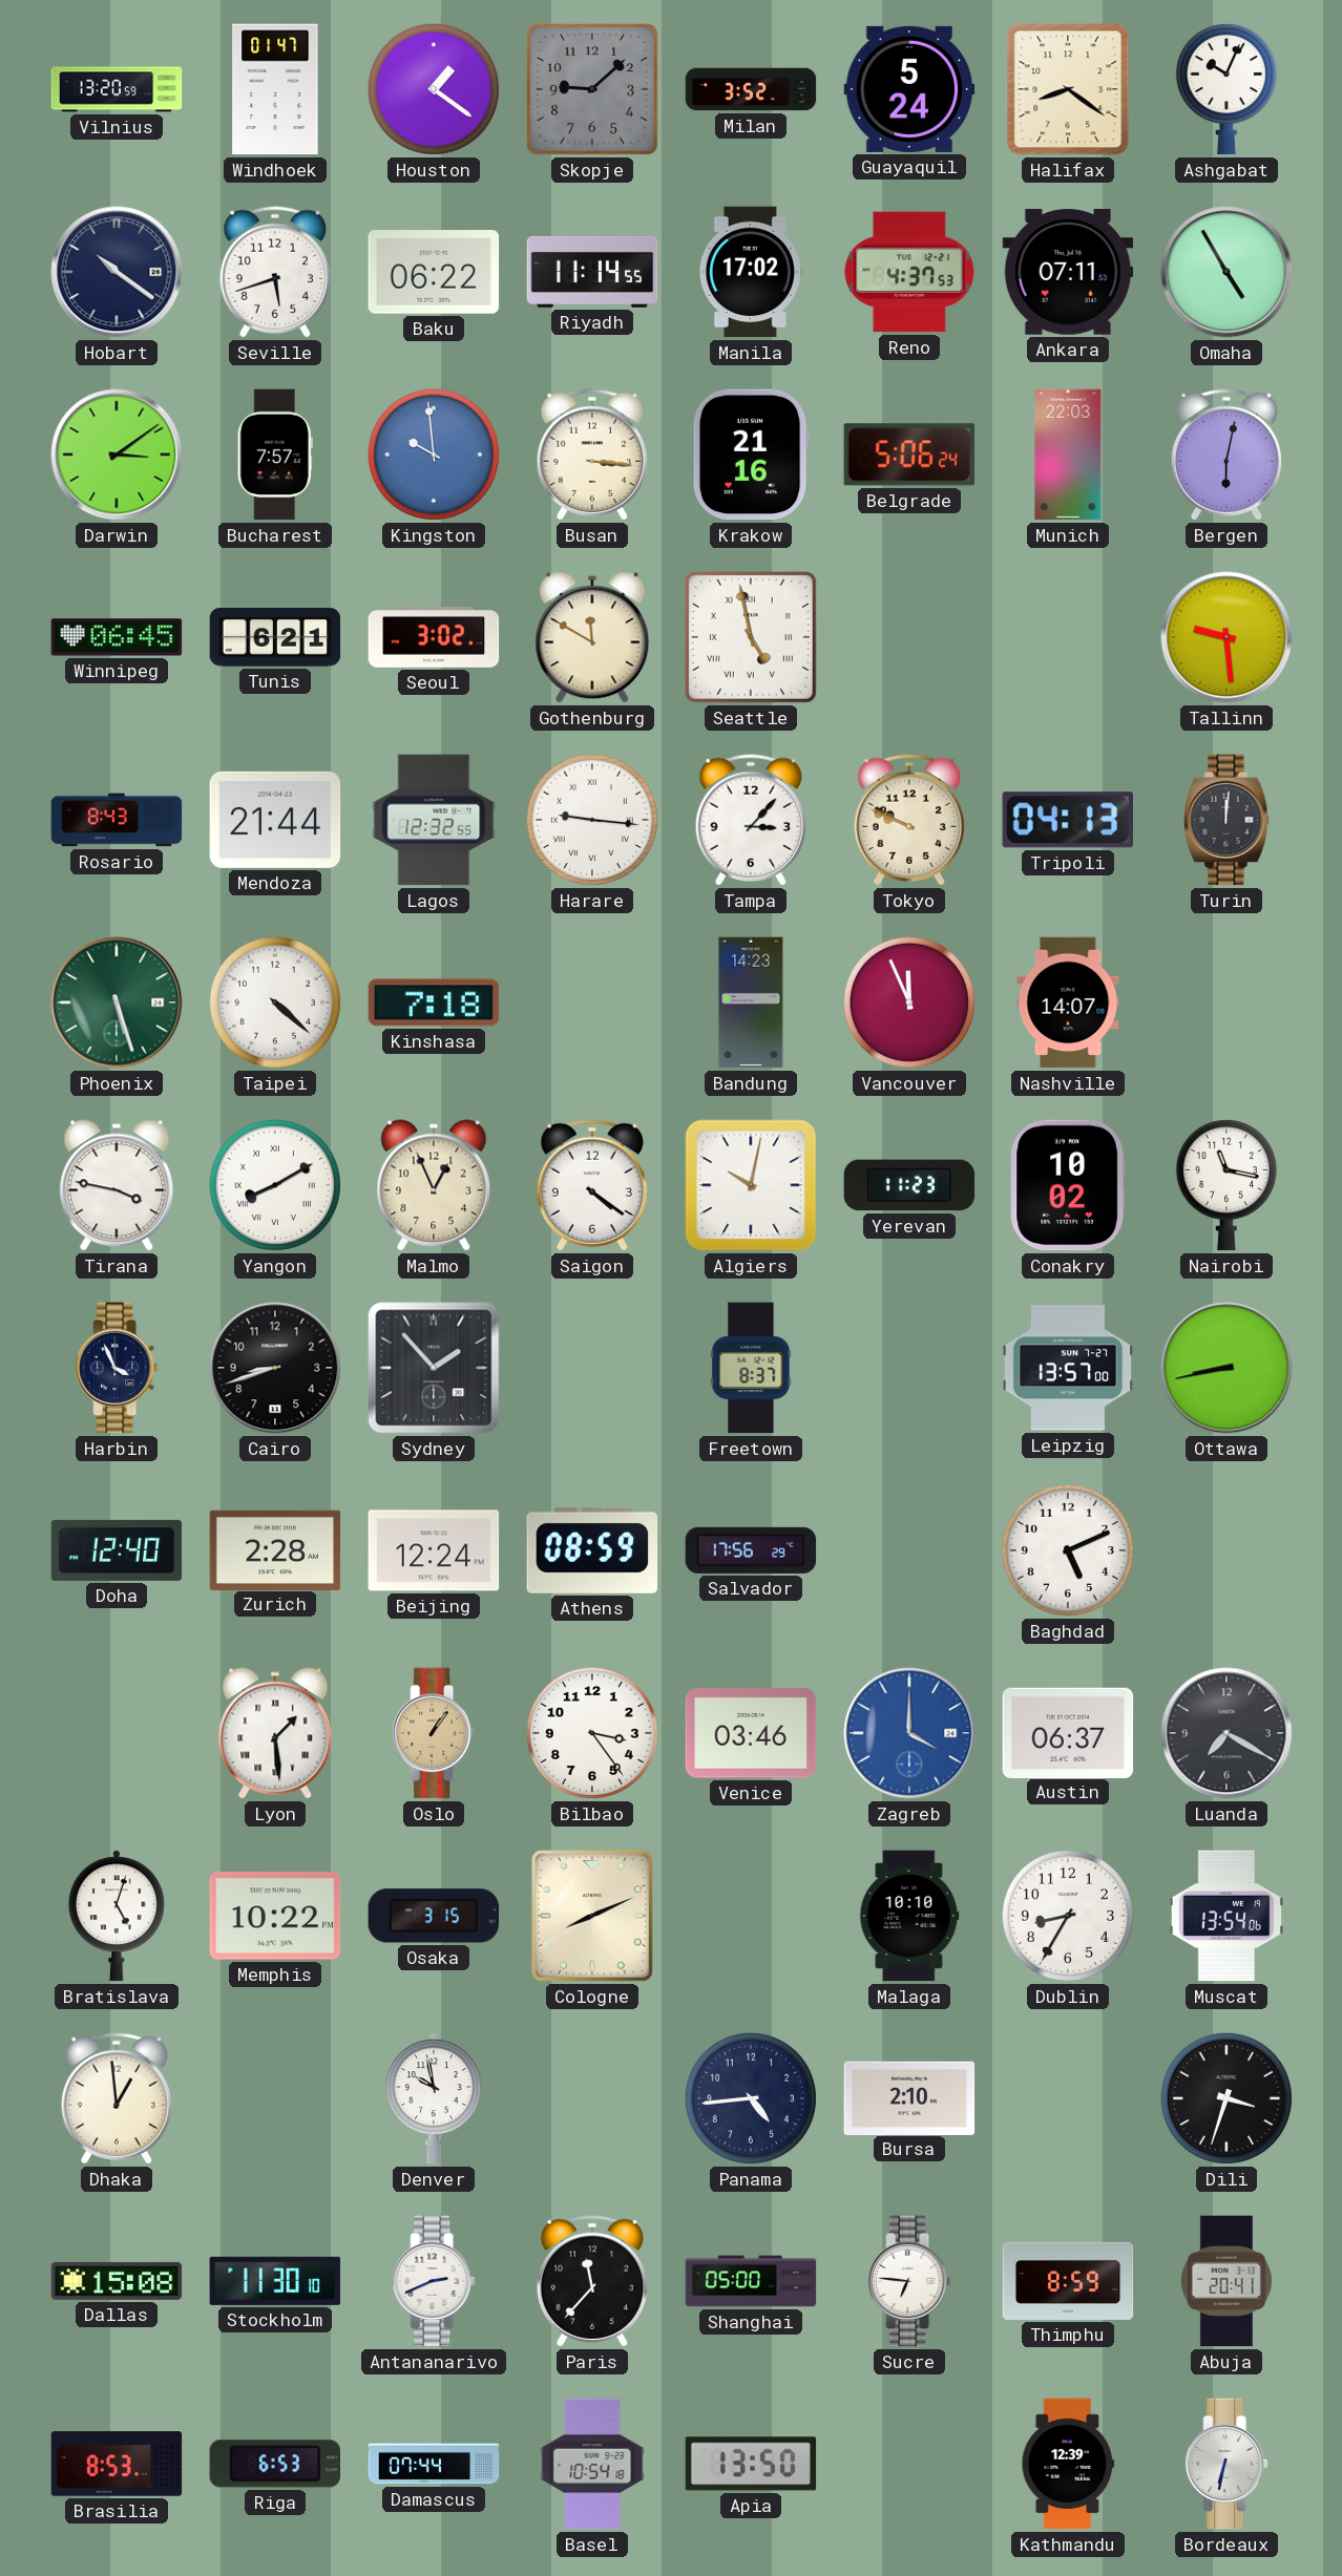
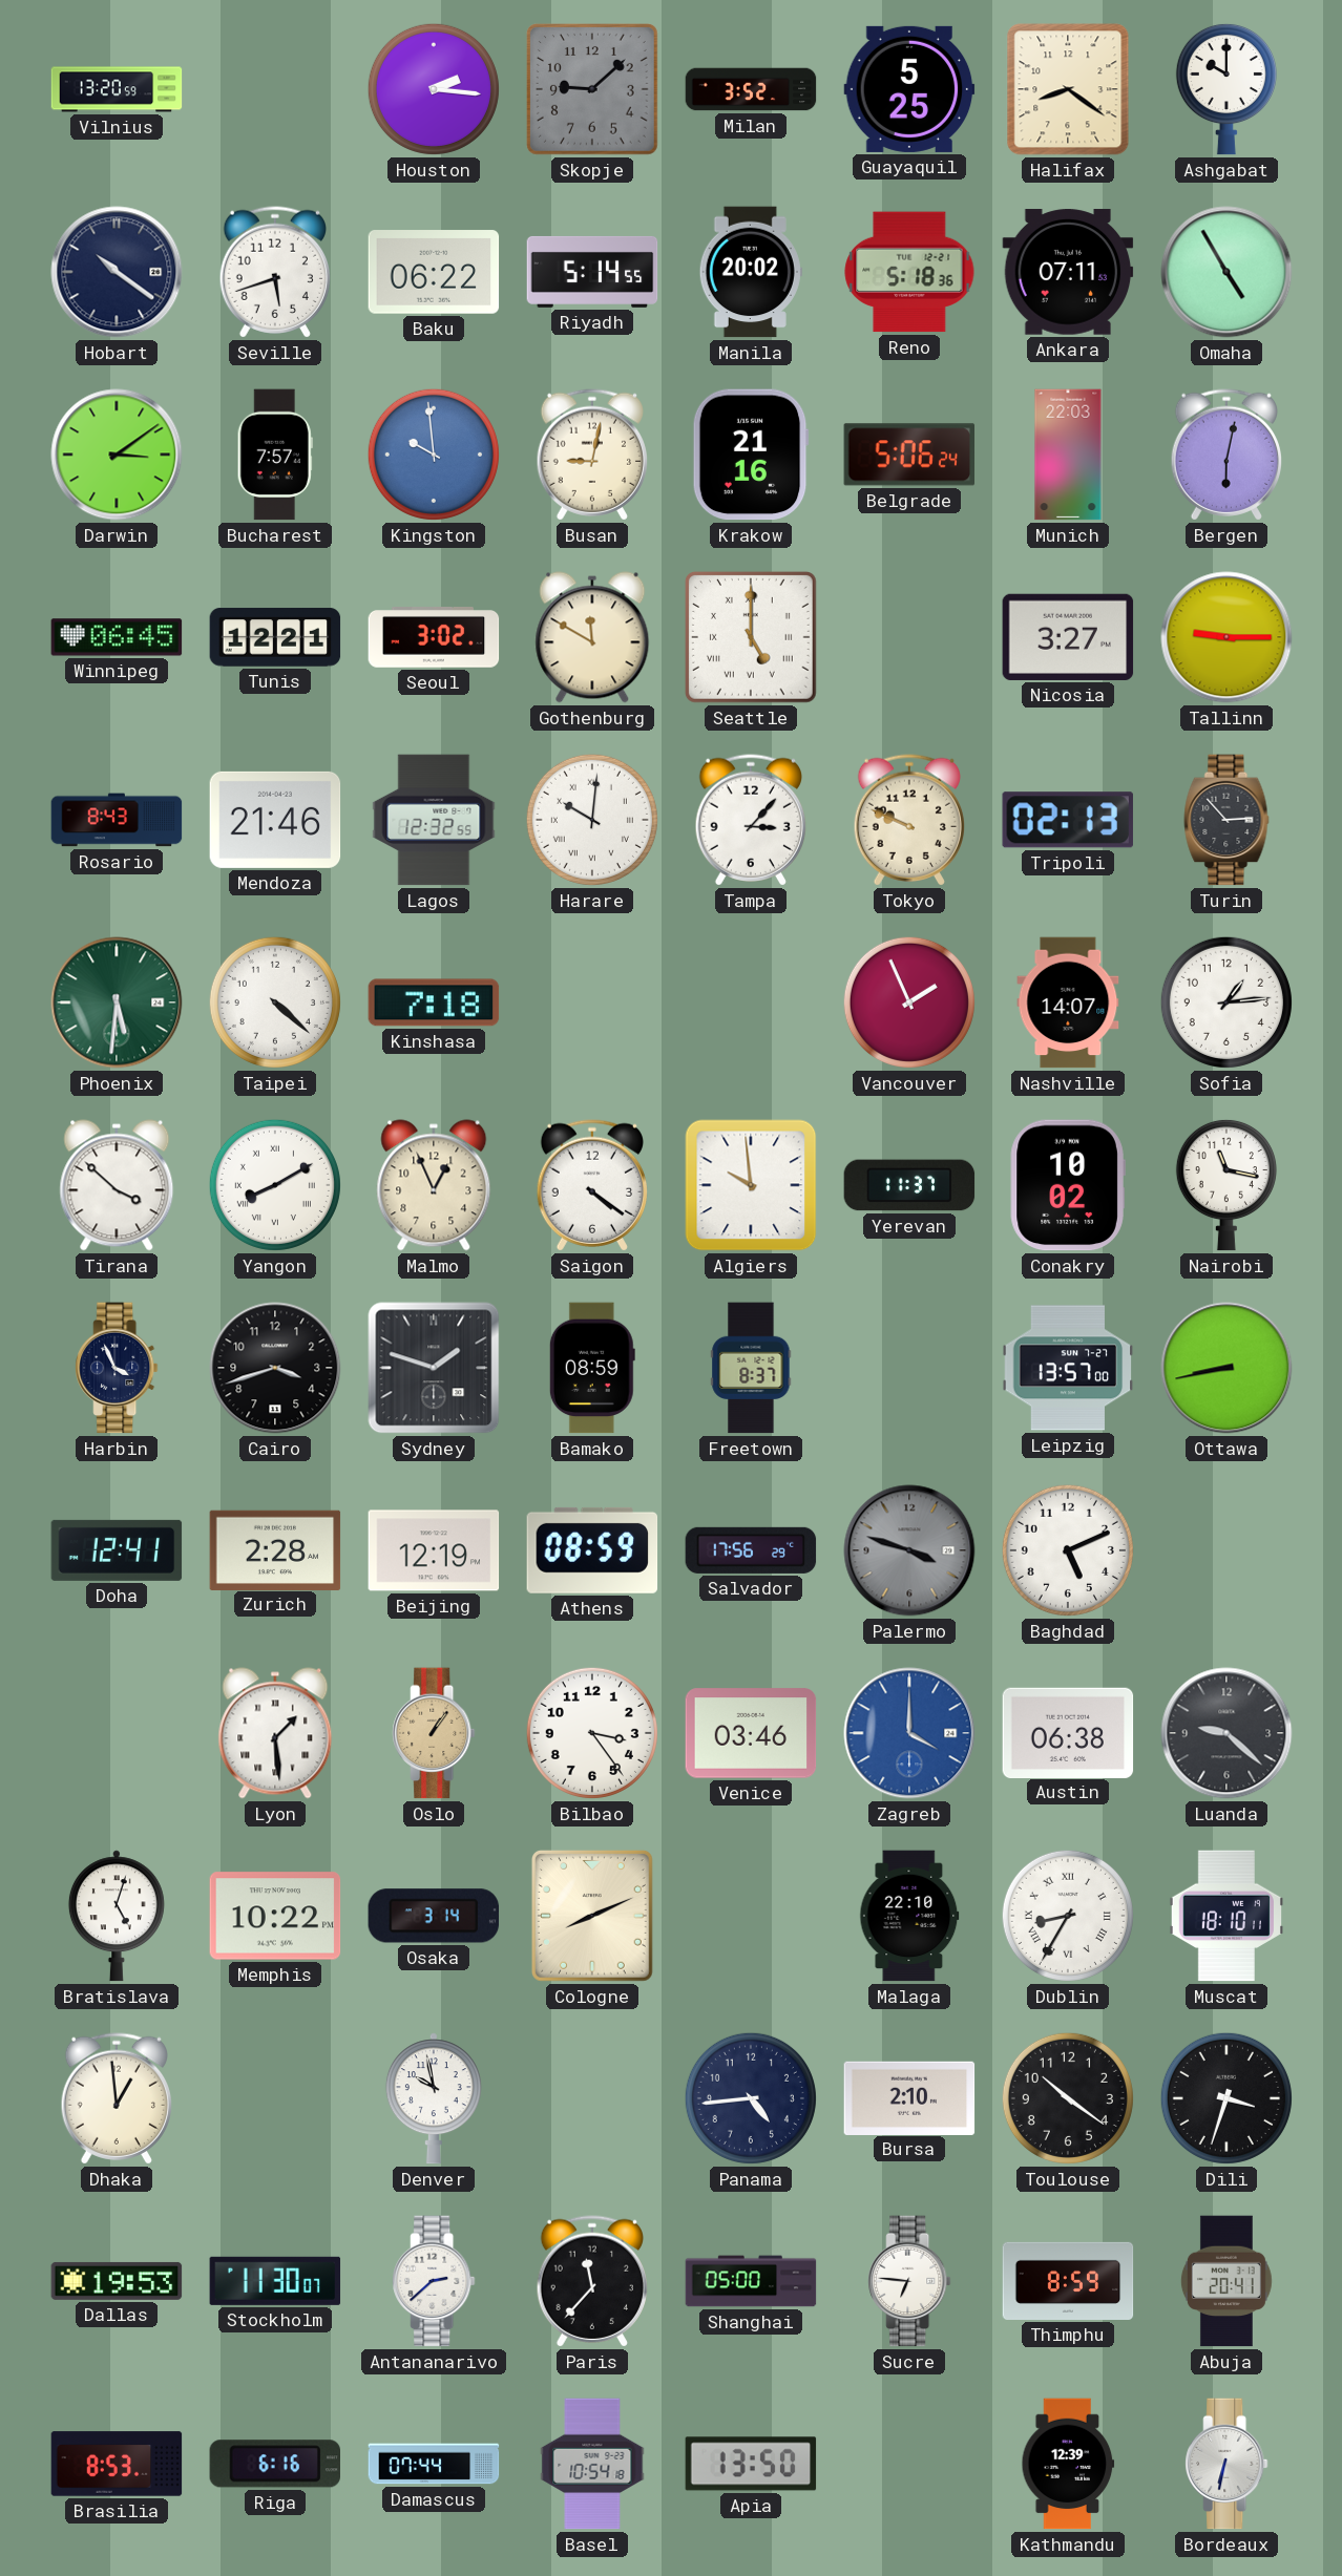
Windhoek: 01:47 -> none (275, 89)
Houston: 1:21 -> 2:16 (434, 89)
Guayaquil: 5:24 -> 5:25 (909, 89)
Ashgabat: 10:04 -> 10:00 (1226, 89)
Riyadh: 11:14 -> 5:14 (592, 272)
Manila: 17:02 -> 20:02 (751, 272)
Reno: 4:37 -> 5:18 (909, 272)
Busan: 3:16 -> 9:02 (591, 455)
Tunis: 6:21 -> 12:21 (275, 637)
Seattle: 4:58 -> 5:00 (751, 637)
Nicosia: none -> 3:27 (1068, 637)
Tallinn: 9:29 -> 9:15 (1226, 637)
Mendoza: 21:44 -> 21:46 (275, 820)
Harare: 9:16 -> 10:01 (592, 820)
Tripoli: 04:13 -> 02:13 (1068, 820)
Turin: 12:01 -> 2:53 (1226, 820)
Phoenix: 5:27 -> 5:31 (117, 1002)
Bandung: 14:23 -> none (751, 1002)
Vancouver: 11:56 -> 1:56 (909, 1002)
Sofia: none -> 1:14 (1226, 1002)
Tirana: 3:47 -> 3:52 (117, 1185)
Algiers: 10:02 -> 9:59 (751, 1185)
Yerevan: 11:23 -> 11:37 (909, 1185)
Cairo: 8:42 -> 3:42 (275, 1368)
Sydney: 1:53 -> 1:48 (434, 1368)
Bamako: none -> 08:59 (592, 1368)
Doha: 12:40 -> 12:41 (117, 1550)
Beijing: 12:24 -> 12:19 (434, 1550)
Palermo: none -> 3:48 (909, 1550)
Austin: 06:37 -> 06:38 (1068, 1732)
Luanda: 7:20 -> 9:22 (1226, 1733)
Osaka: 3:15 -> 3:14 (434, 1916)
Malaga: 10:10 -> 22:10 (909, 1916)
Dublin numerals: Arabic -> Roman (1068, 1916)
Muscat: 13:54 -> 18:10 (1225, 1916)
Toulouse: none -> 10:21 (1068, 2098)
Dallas: 15:08 -> 19:53 (117, 2281)
Stockholm: 11:30:10 -> 11:30:07 (275, 2281)
Antananarivo: 2:41 -> 2:38 (434, 2281)
Riga: 6:53 -> 6:16 (274, 2464)
